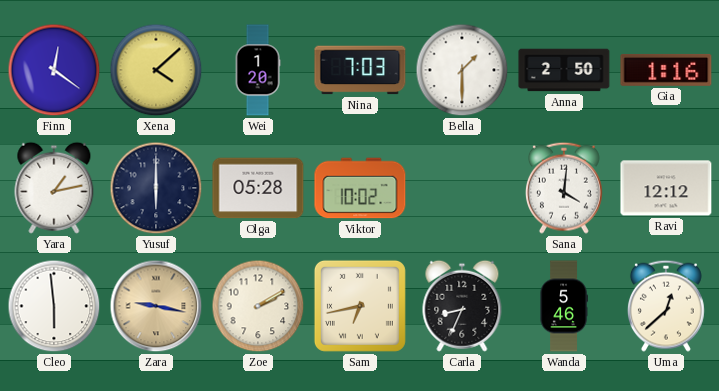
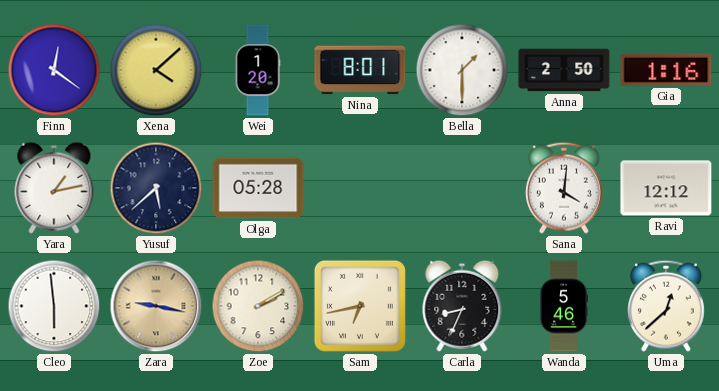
Nina: 7:03 -> 8:01 (360, 70)
Yusuf: 6:00 -> 5:38 (156, 188)
Viktor: 10:02 -> none (360, 188)
